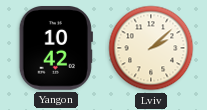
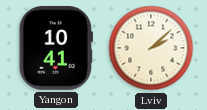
Yangon: 10:42 -> 10:41 (56, 49)
